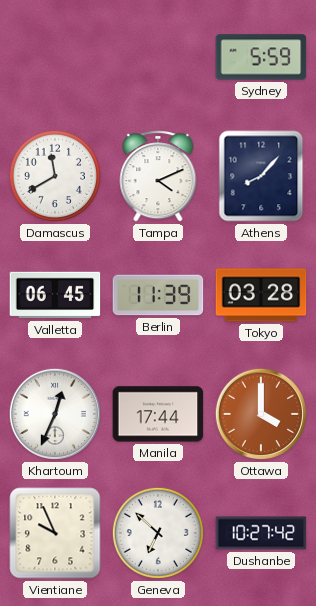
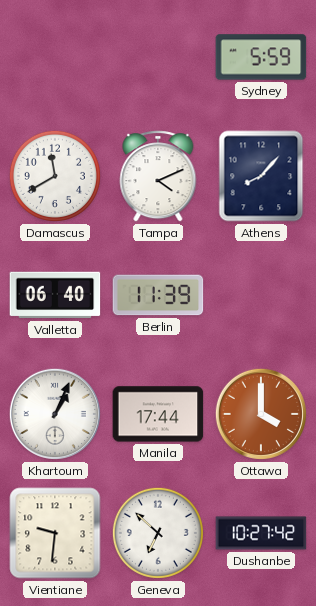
Valletta: 06:45 -> 06:40 (55, 295)
Tokyo: 03:28 -> none (261, 295)
Khartoum: 12:34 -> 1:04 (55, 414)
Vientiane: 9:56 -> 9:31 (55, 533)
